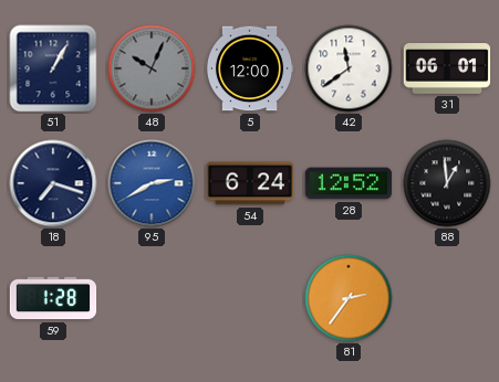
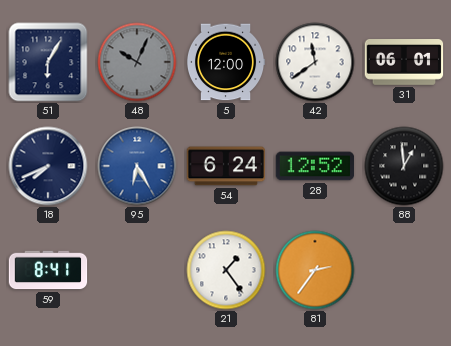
51: 1:05 -> 6:05 (48, 62)
18: 7:18 -> 7:41 (48, 166)
95: 2:40 -> 6:25 (137, 166)
59: 1:28 -> 8:41 (48, 270)
21: none -> 1:24 (226, 270)
